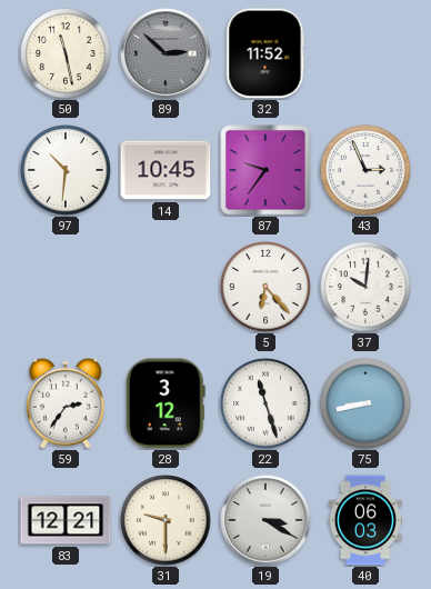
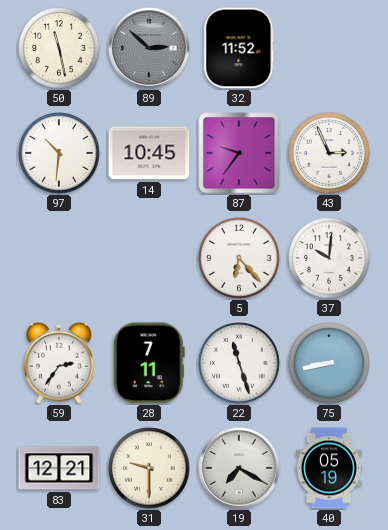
28: 3:12 -> 7:11 (149, 363)
19: 3:20 -> 7:20 (239, 468)
40: 06:03 -> 05:19 (329, 468)
